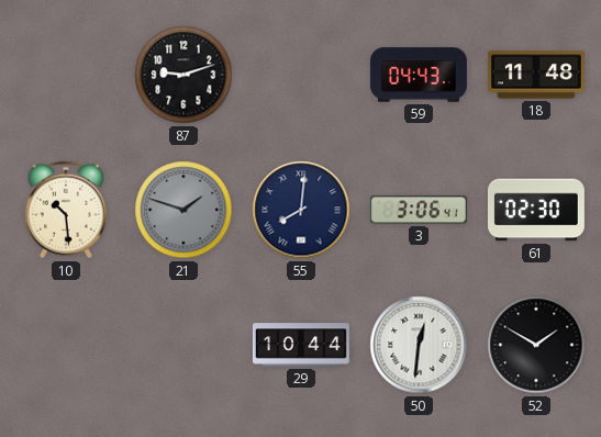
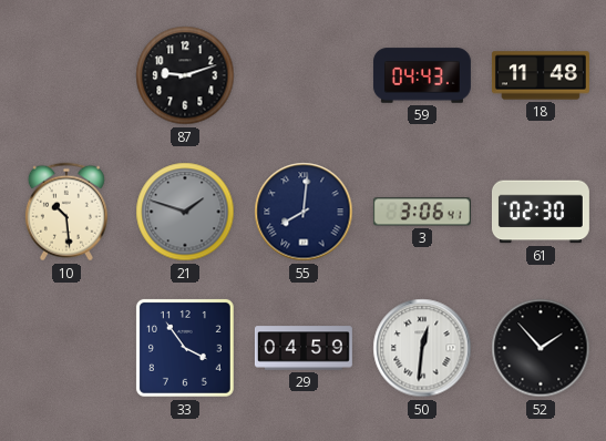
33: none -> 3:54 (185, 348)
29: 10:44 -> 04:59 (304, 348)
52: 1:50 -> 1:53 (541, 348)
